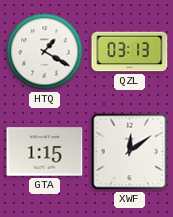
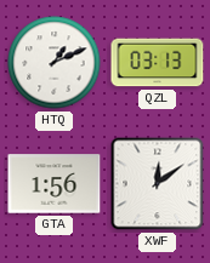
HTQ: 1:20 -> 1:11 (55, 63)
GTA: 1:15 -> 1:56 (55, 184)
